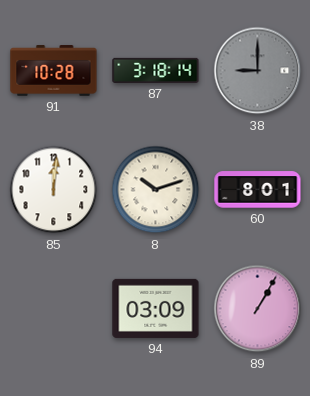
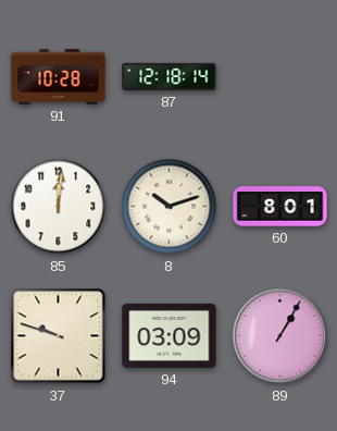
87: 3:18 -> 12:18 (170, 76)
38: 9:00 -> none (258, 71)
37: none -> 9:48 (59, 336)
